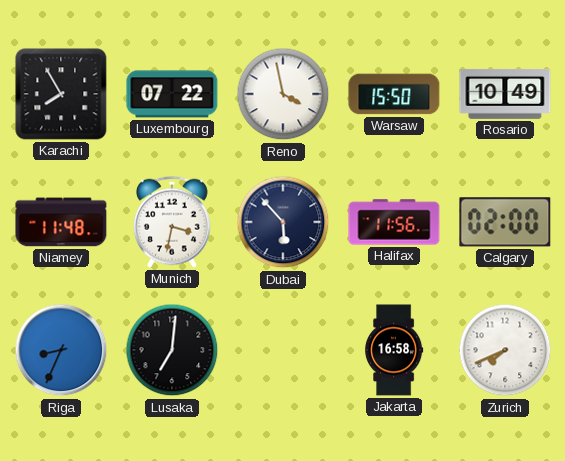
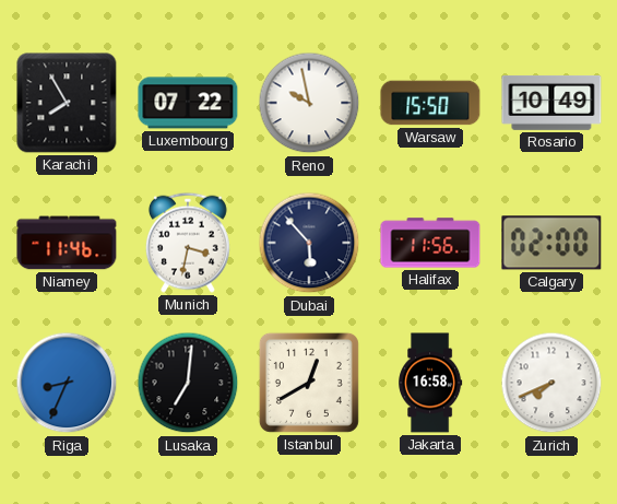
Reno: 3:58 -> 9:58 (309, 103)
Niamey: 11:48 -> 11:46 (67, 243)
Istanbul: none -> 12:40 (309, 383)
